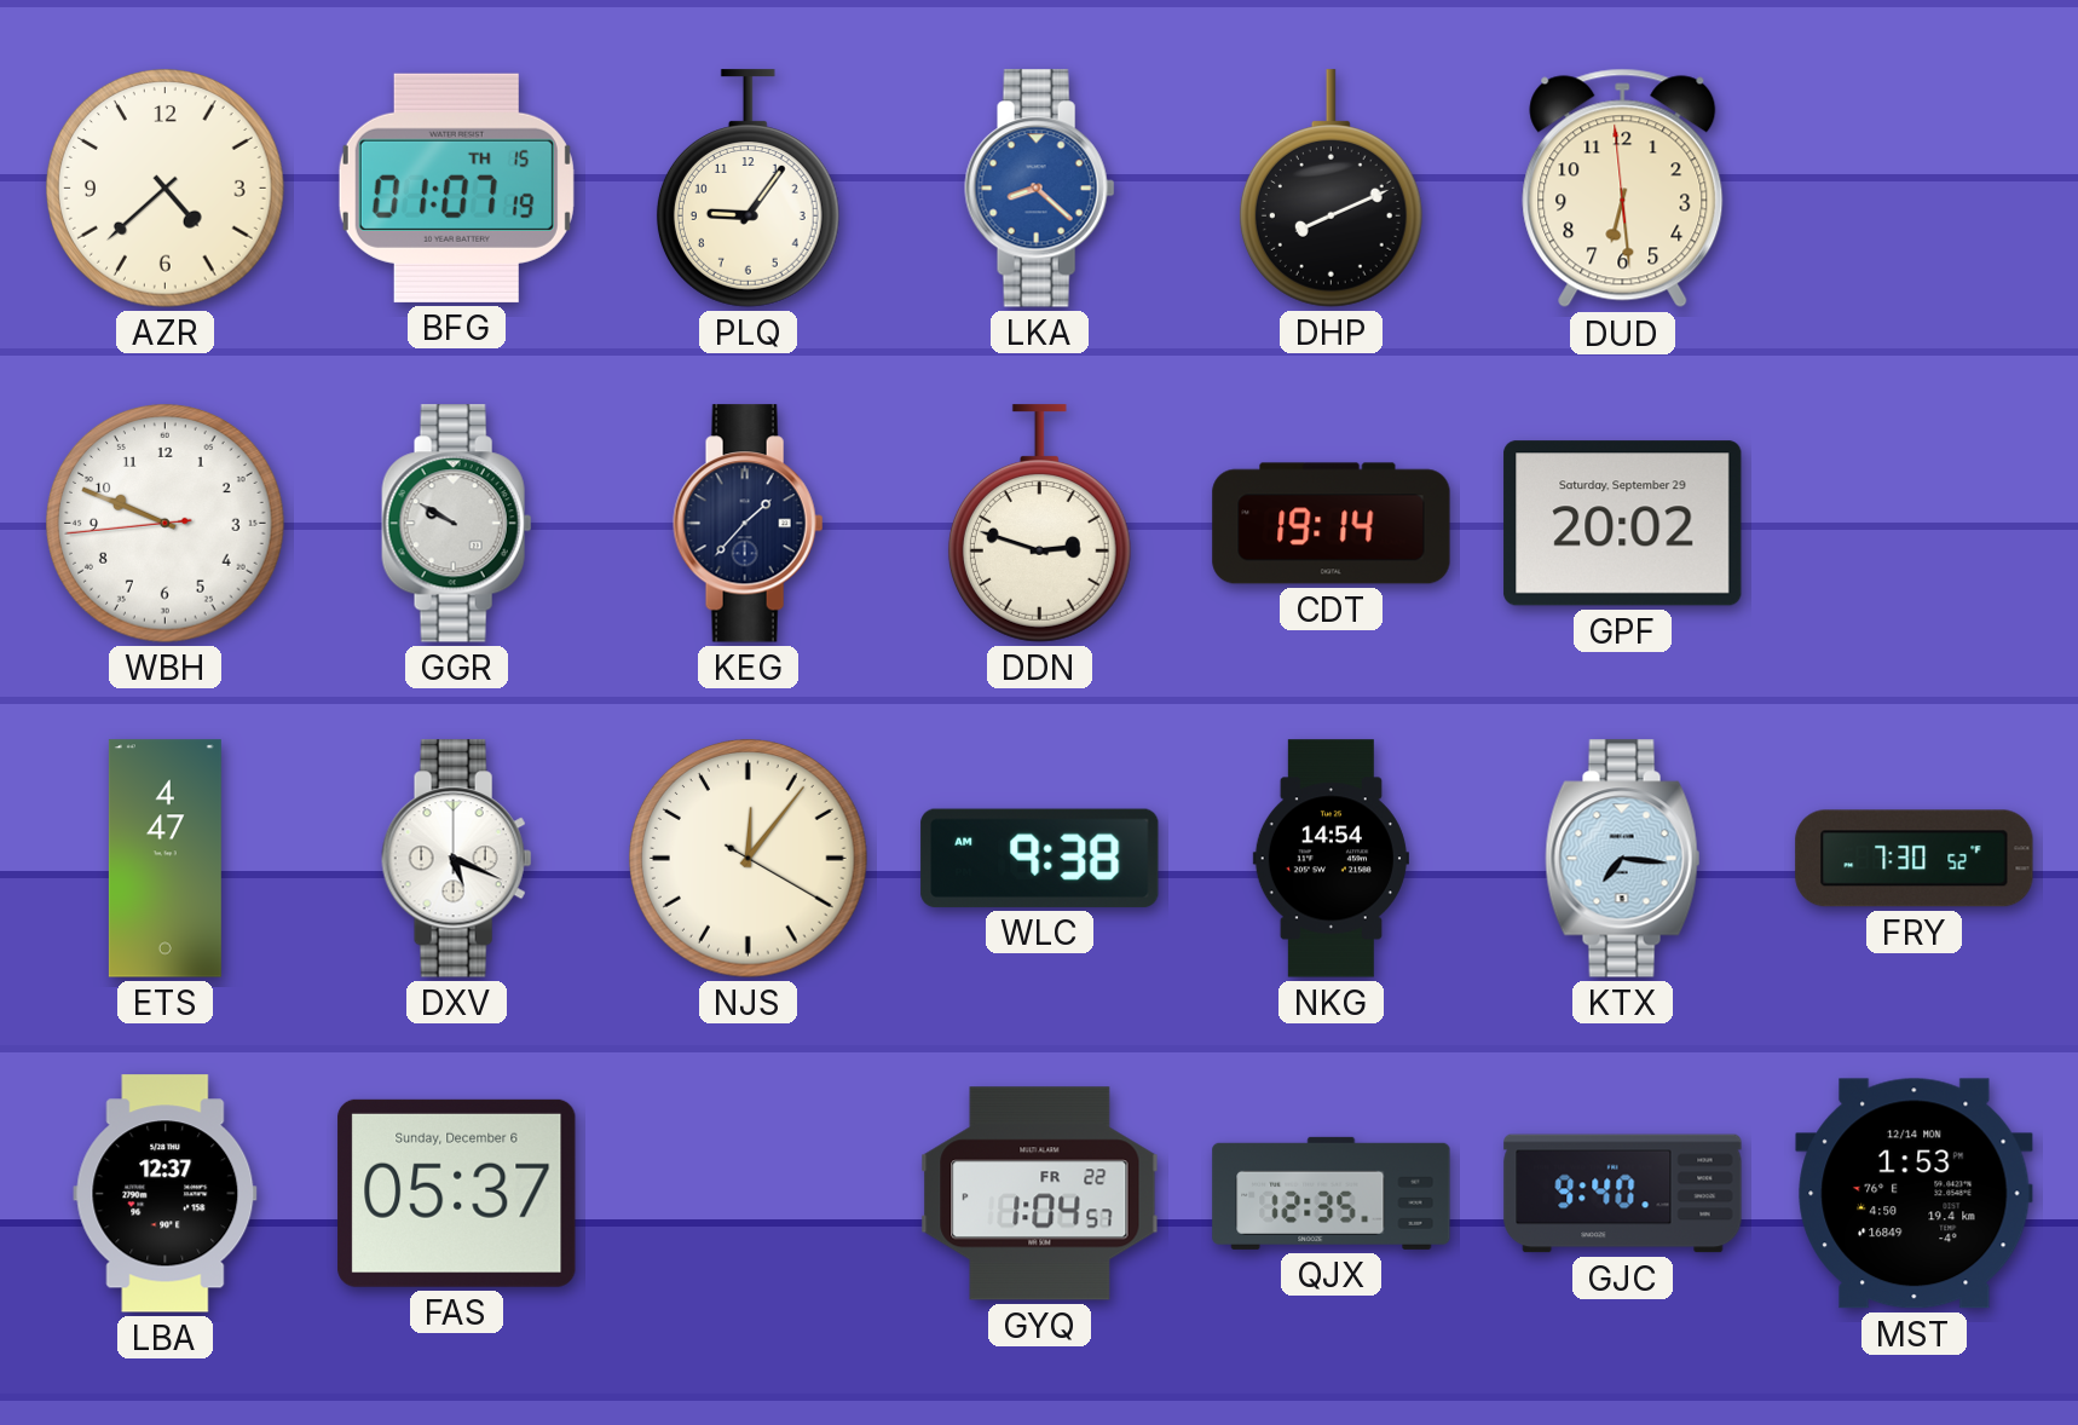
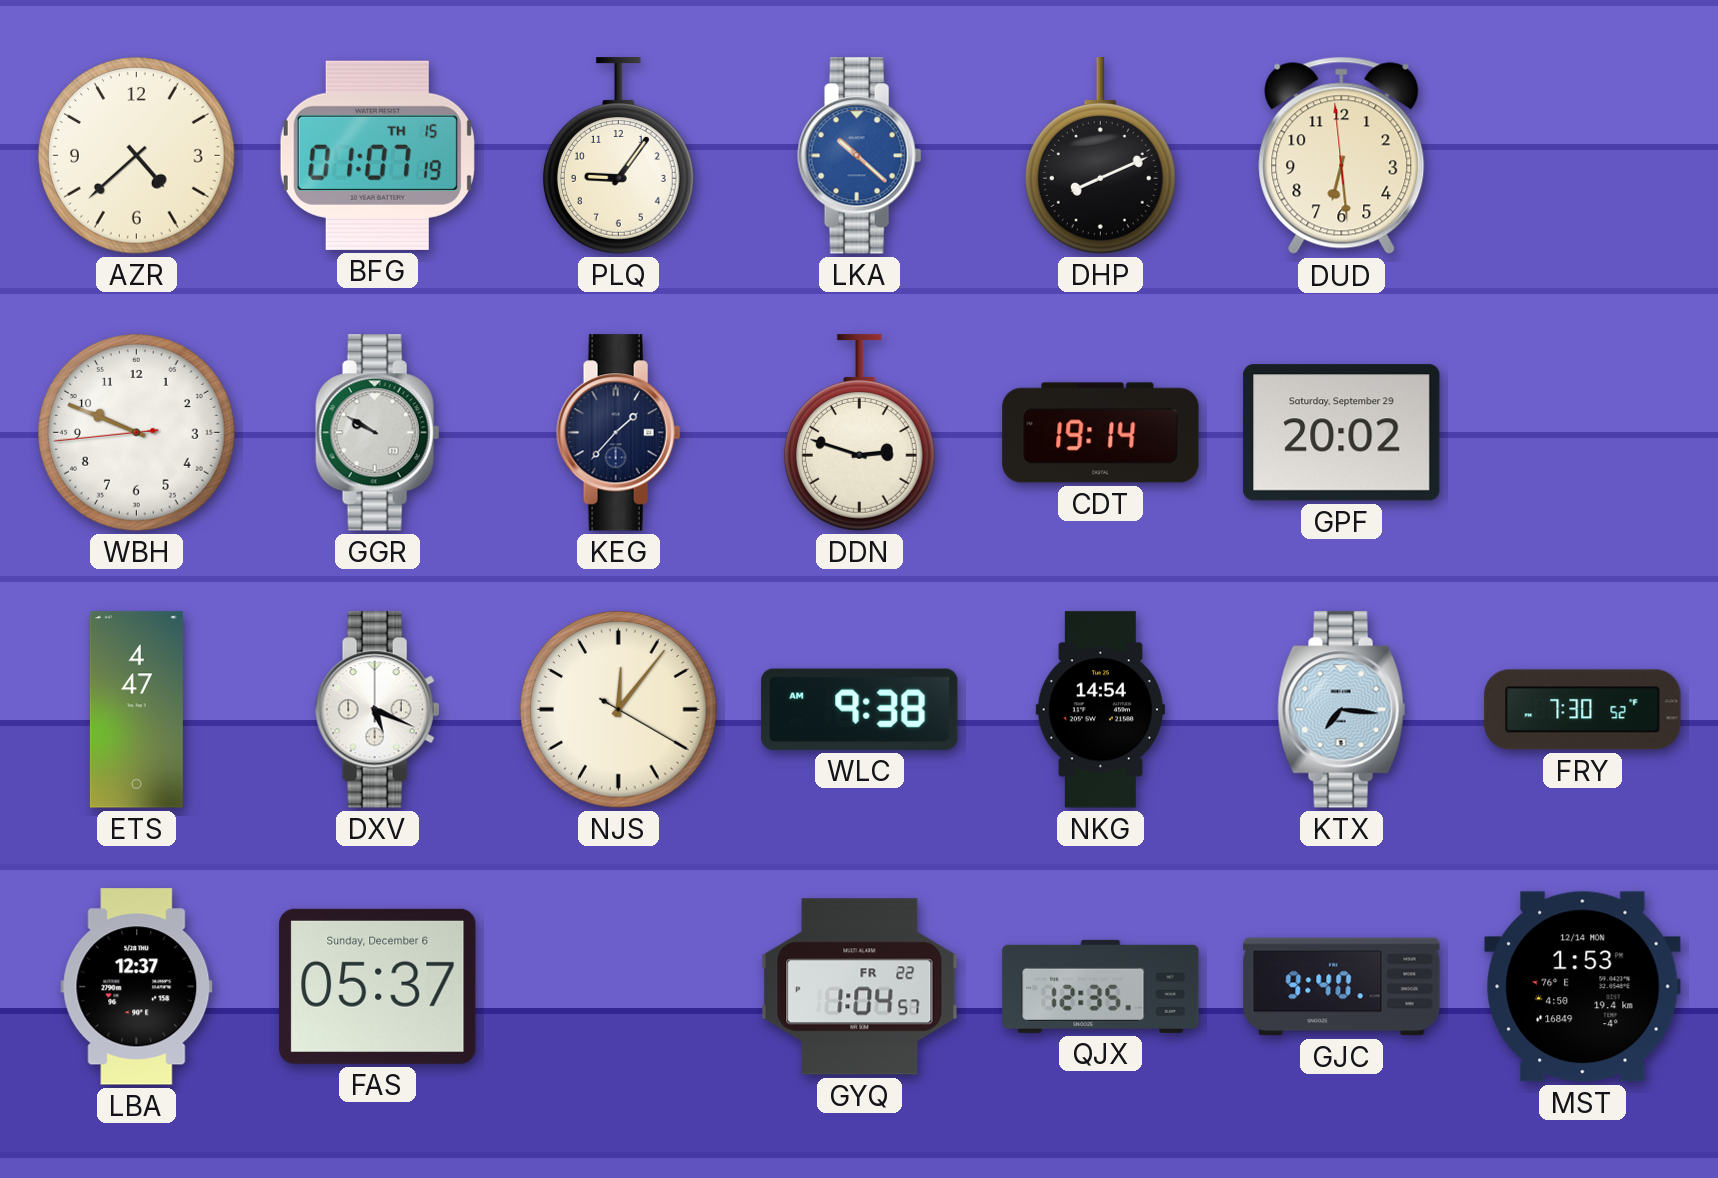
LKA: 8:22 -> 10:22 (860, 156)
